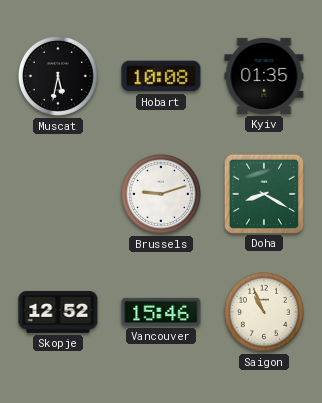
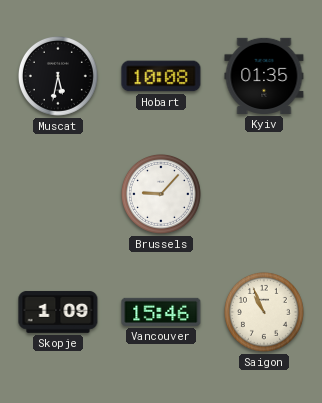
Brussels: 9:12 -> 9:07 (161, 194)
Doha: 8:20 -> none (263, 193)
Skopje: 12:52 -> 1:09 (58, 312)
